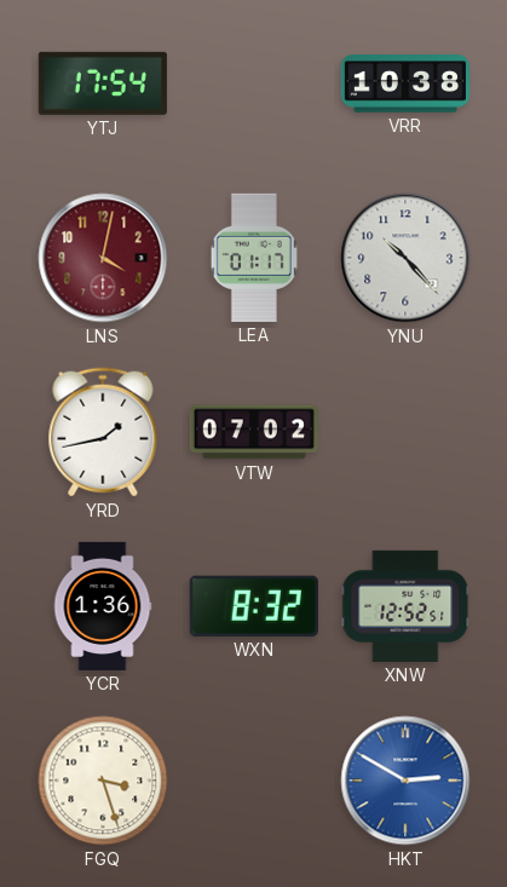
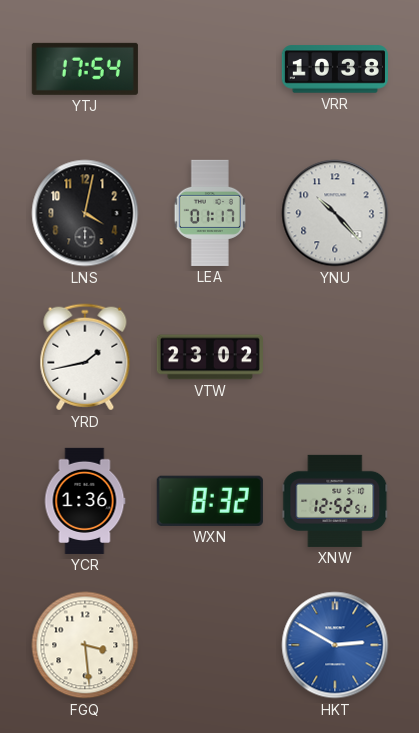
LNS dial: burgundy -> black (85, 213)
VTW: 07:02 -> 23:02 (210, 357)
FGQ: 3:27 -> 3:29 (85, 645)
